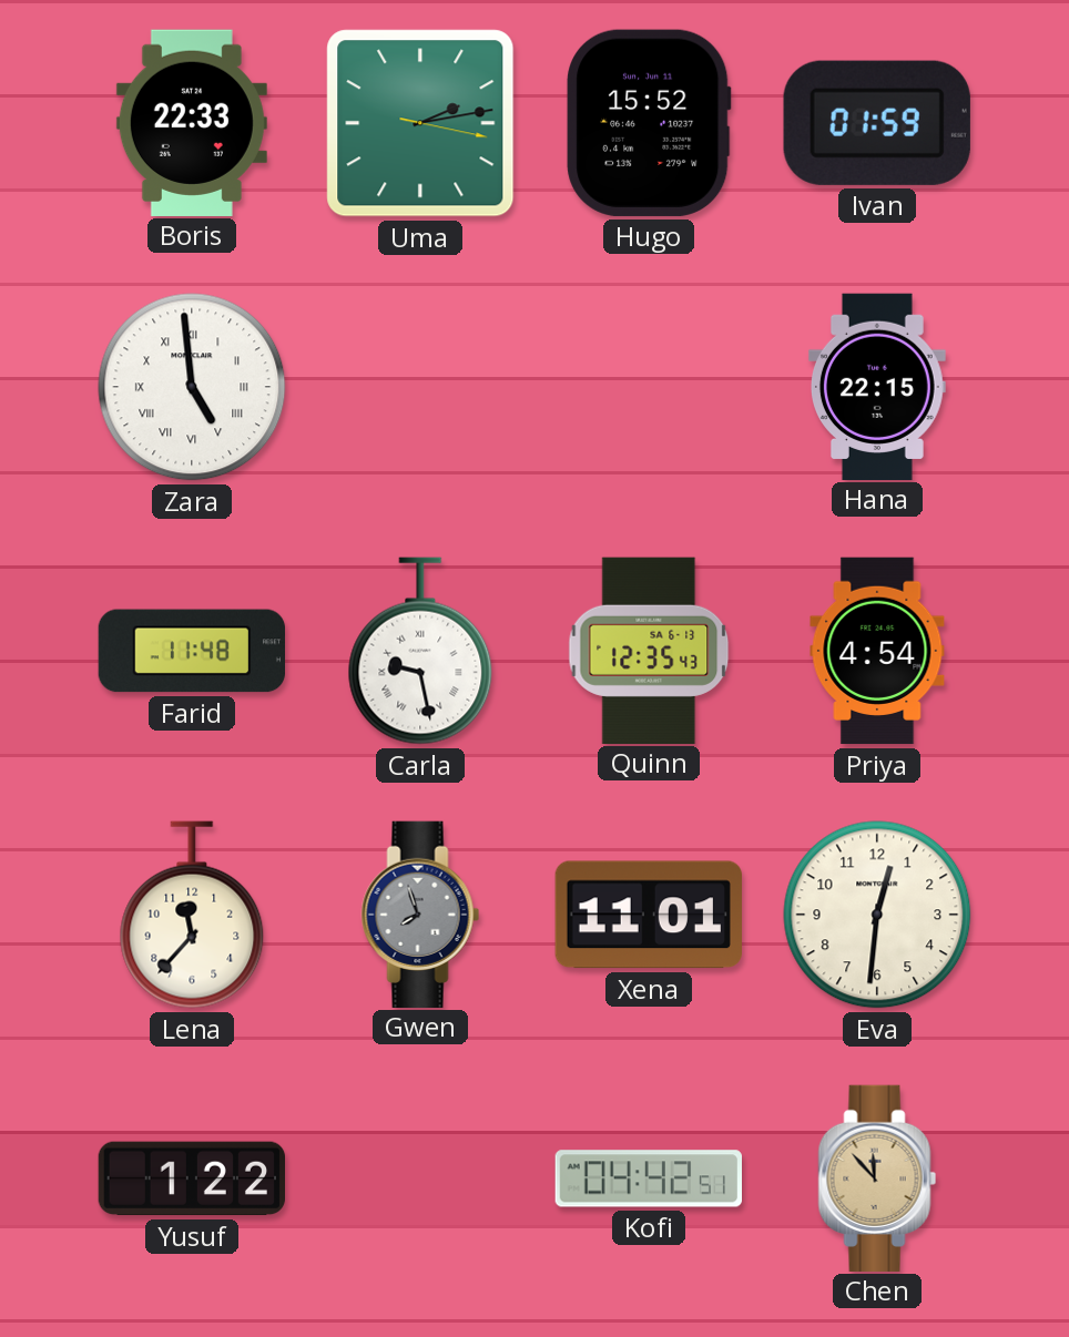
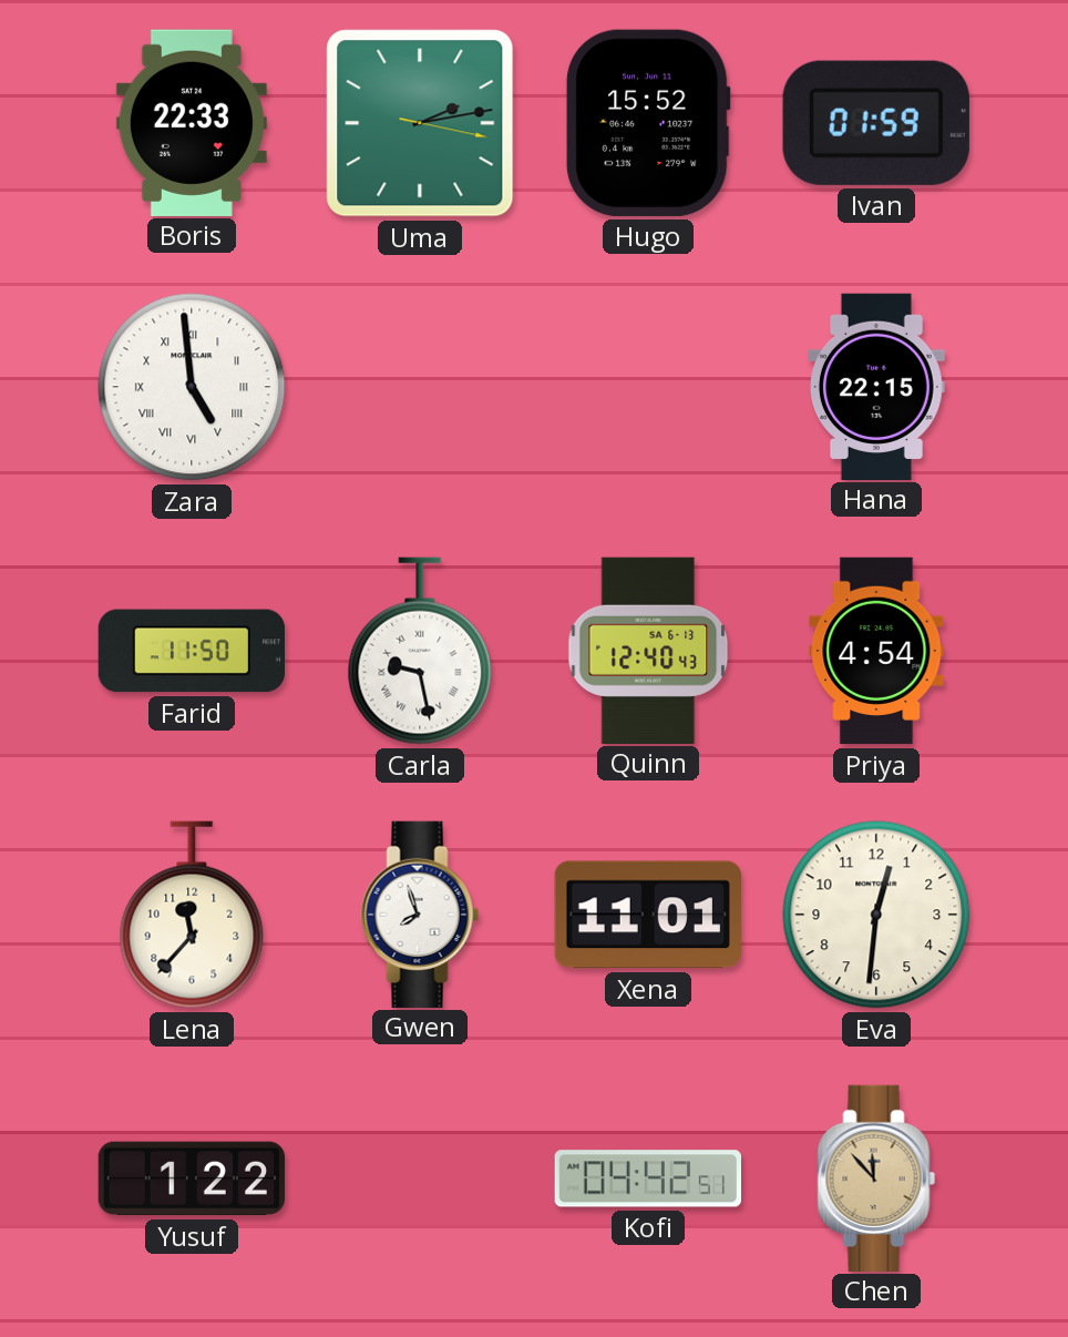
Farid: 11:48 -> 11:50 (191, 651)
Quinn: 12:35 -> 12:40 (648, 650)
Gwen dial: grey -> white (420, 914)
